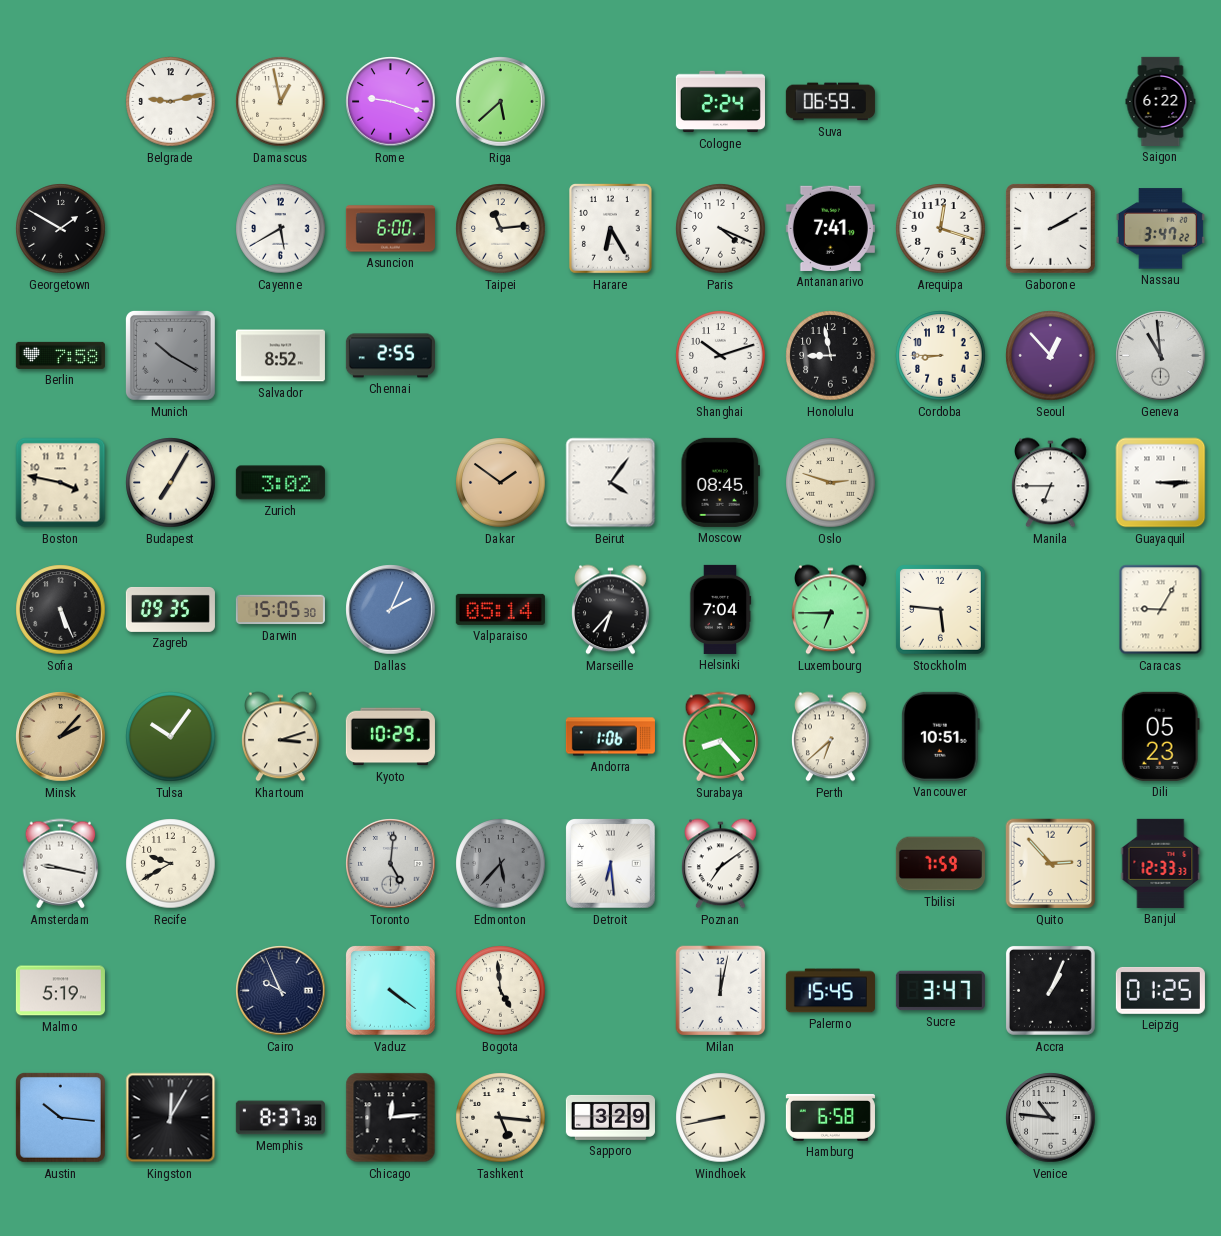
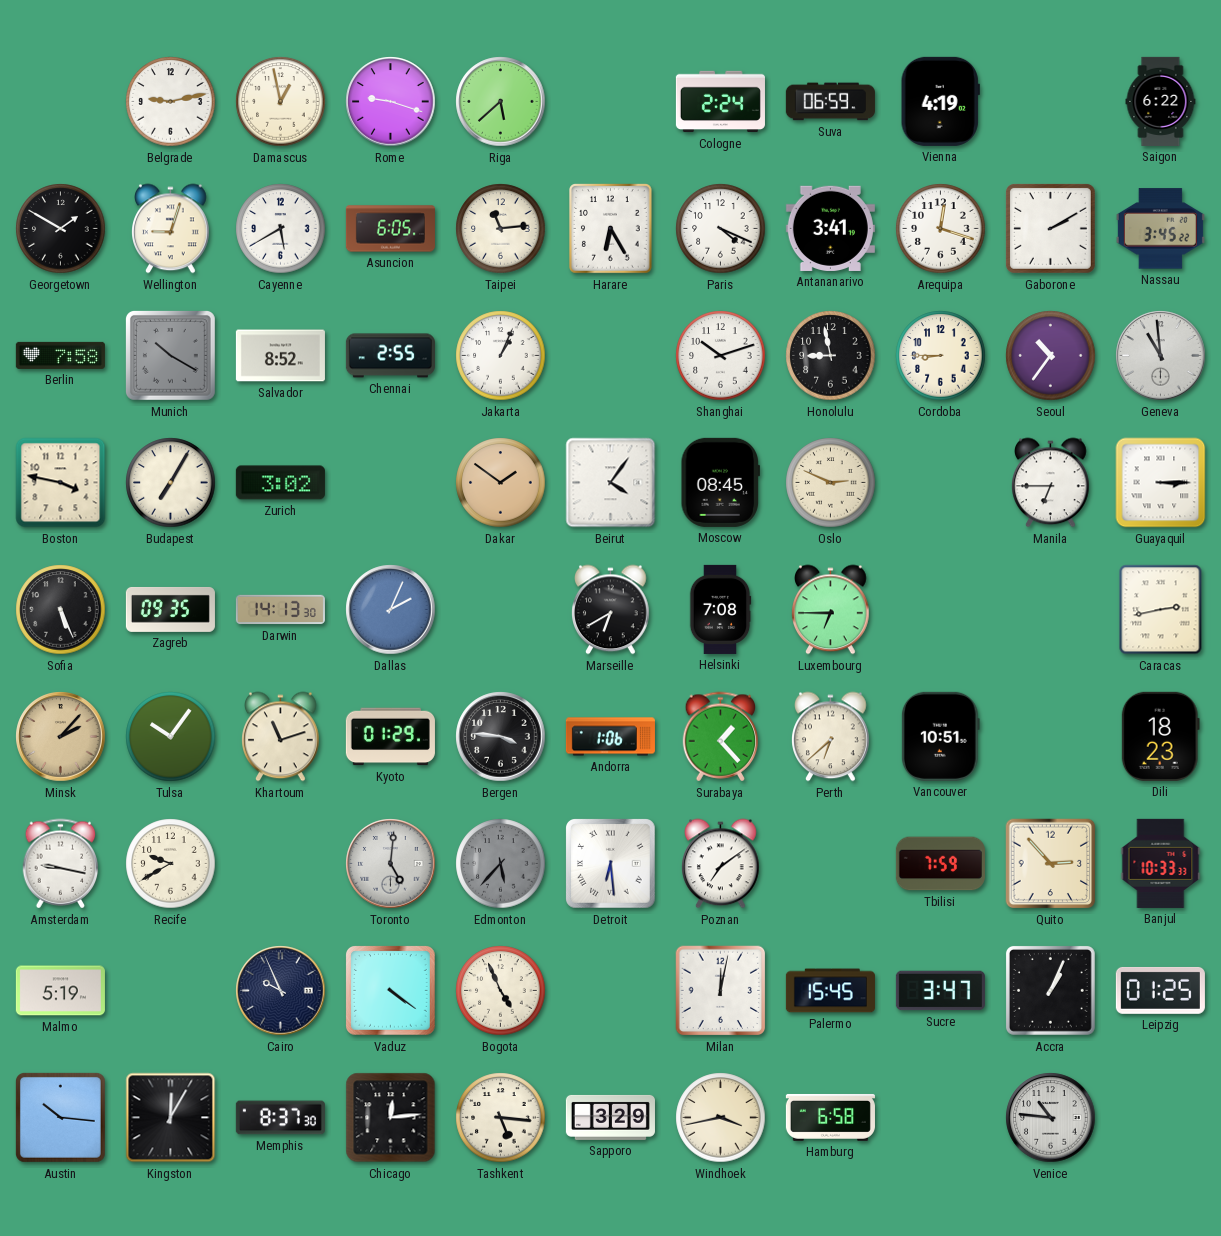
Vienna: none -> 4:19 (940, 101)
Wellington: none -> 9:03 (171, 229)
Asuncion: 6:00 -> 6:05 (390, 229)
Antananarivo: 7:41 -> 3:41 (830, 228)
Nassau: 3:47 -> 3:45 (1160, 229)
Jakarta: none -> 1:04 (501, 356)
Seoul: 12:53 -> 10:36 (1051, 356)
Oslo: 2:48 -> 2:49 (831, 483)
Darwin: 15:05 -> 14:13 (280, 610)
Valparaiso: 05:14 -> none (500, 609)
Marseille: 6:37 -> 6:40 (611, 610)
Helsinki: 7:04 -> 7:08 (720, 609)
Stockholm: 5:46 -> none (940, 609)
Caracas: 9:05 -> 2:43 (1161, 610)
Khartoum: 3:12 -> 11:12 (281, 737)
Kyoto: 10:29 -> 01:29 (390, 737)
Bergen: none -> 3:46 (501, 737)
Surabaya: 8:23 -> 1:23 (721, 737)
Dili: 05:23 -> 18:23 (1160, 736)
Banjul: 12:33 -> 10:33 (1161, 863)
Bogota: 4:59 -> 4:56 (501, 991)
Windhoek: 8:43 -> 3:43 (721, 1118)
